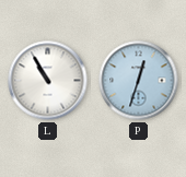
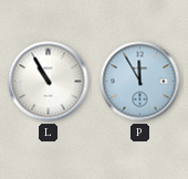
P: 12:33 -> 11:55 (140, 82)
